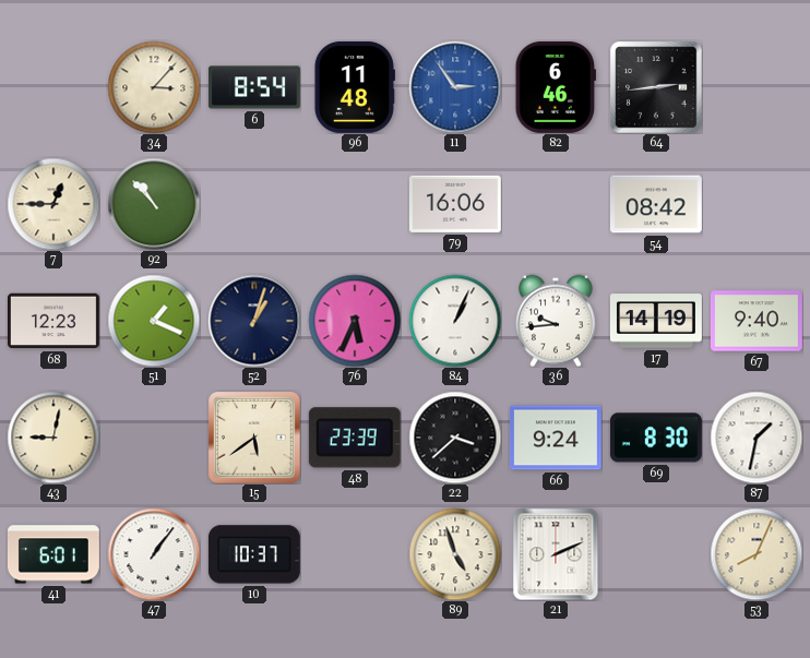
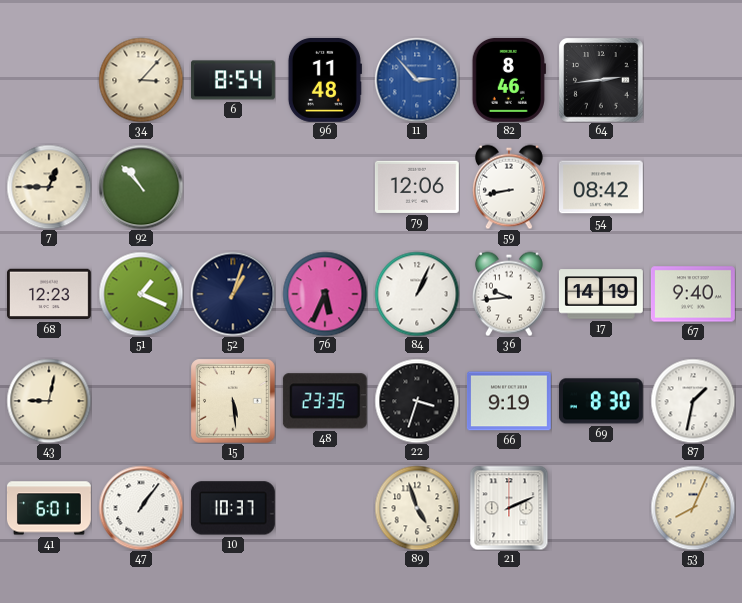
11: 2:54 -> 2:53 (417, 80)
82: 6:46 -> 8:46 (509, 80)
79: 16:06 -> 12:06 (417, 187)
59: none -> 8:43 (509, 187)
15: 5:39 -> 5:29 (233, 401)
48: 23:39 -> 23:35 (325, 401)
22: 3:38 -> 3:33 (417, 401)
66: 9:24 -> 9:19 (509, 401)
